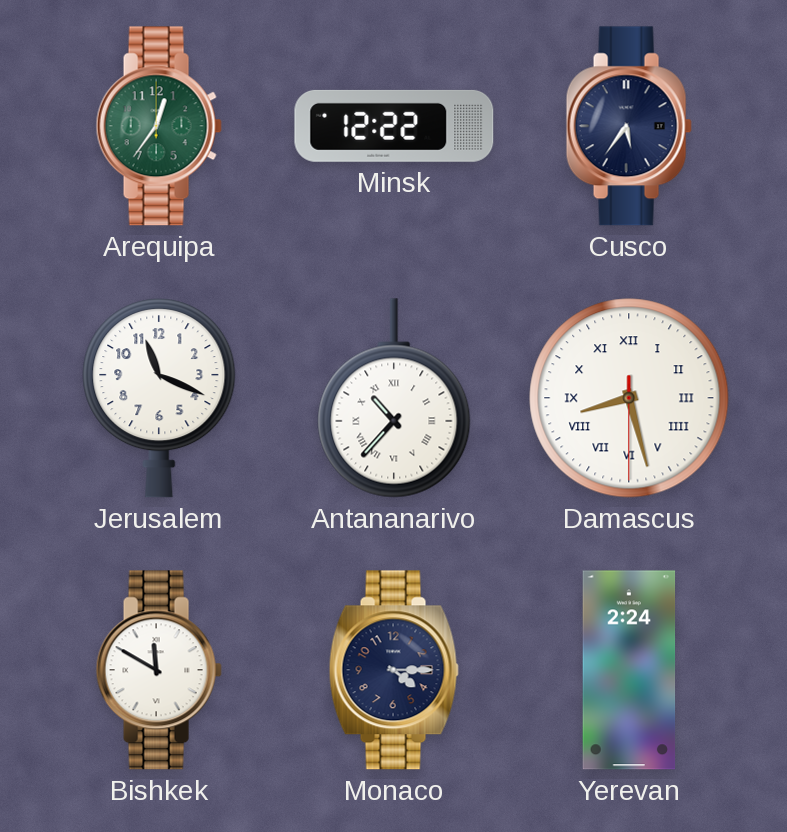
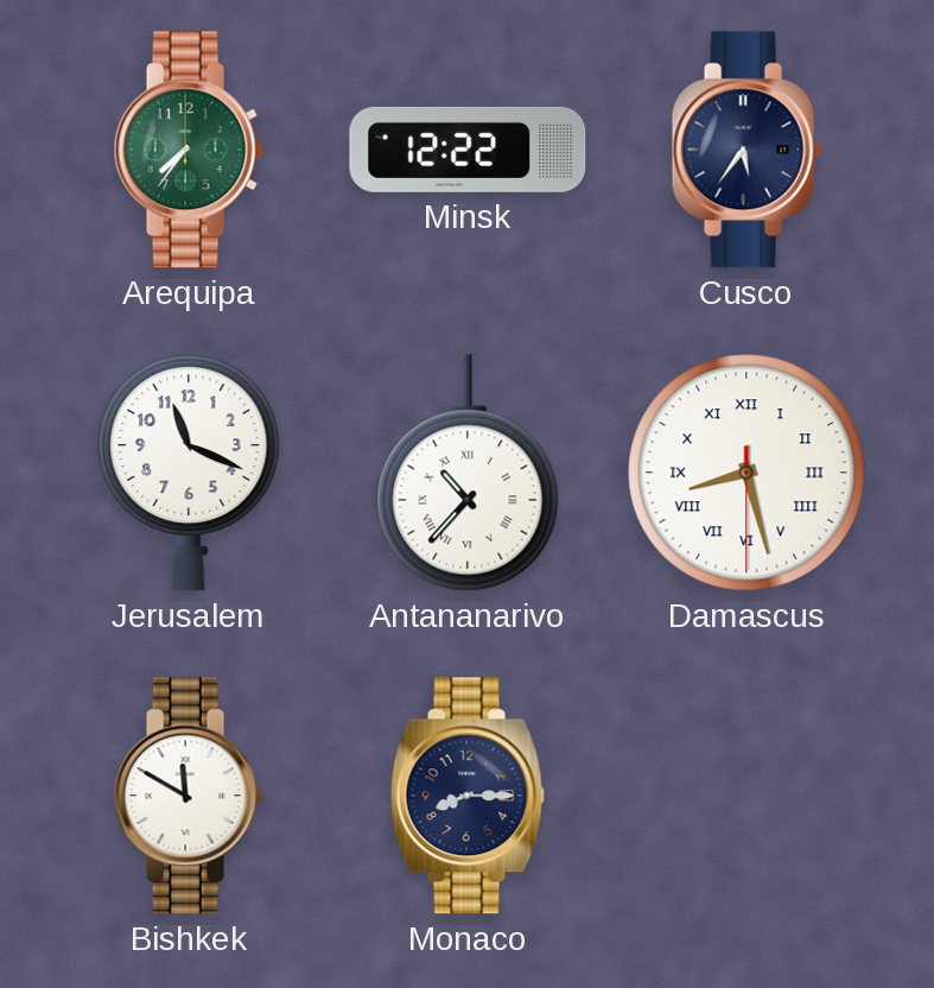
Arequipa: 12:36 -> 7:36 (189, 150)
Monaco: 4:15 -> 8:15 (468, 796)
Yerevan: 2:24 -> none (629, 670)
